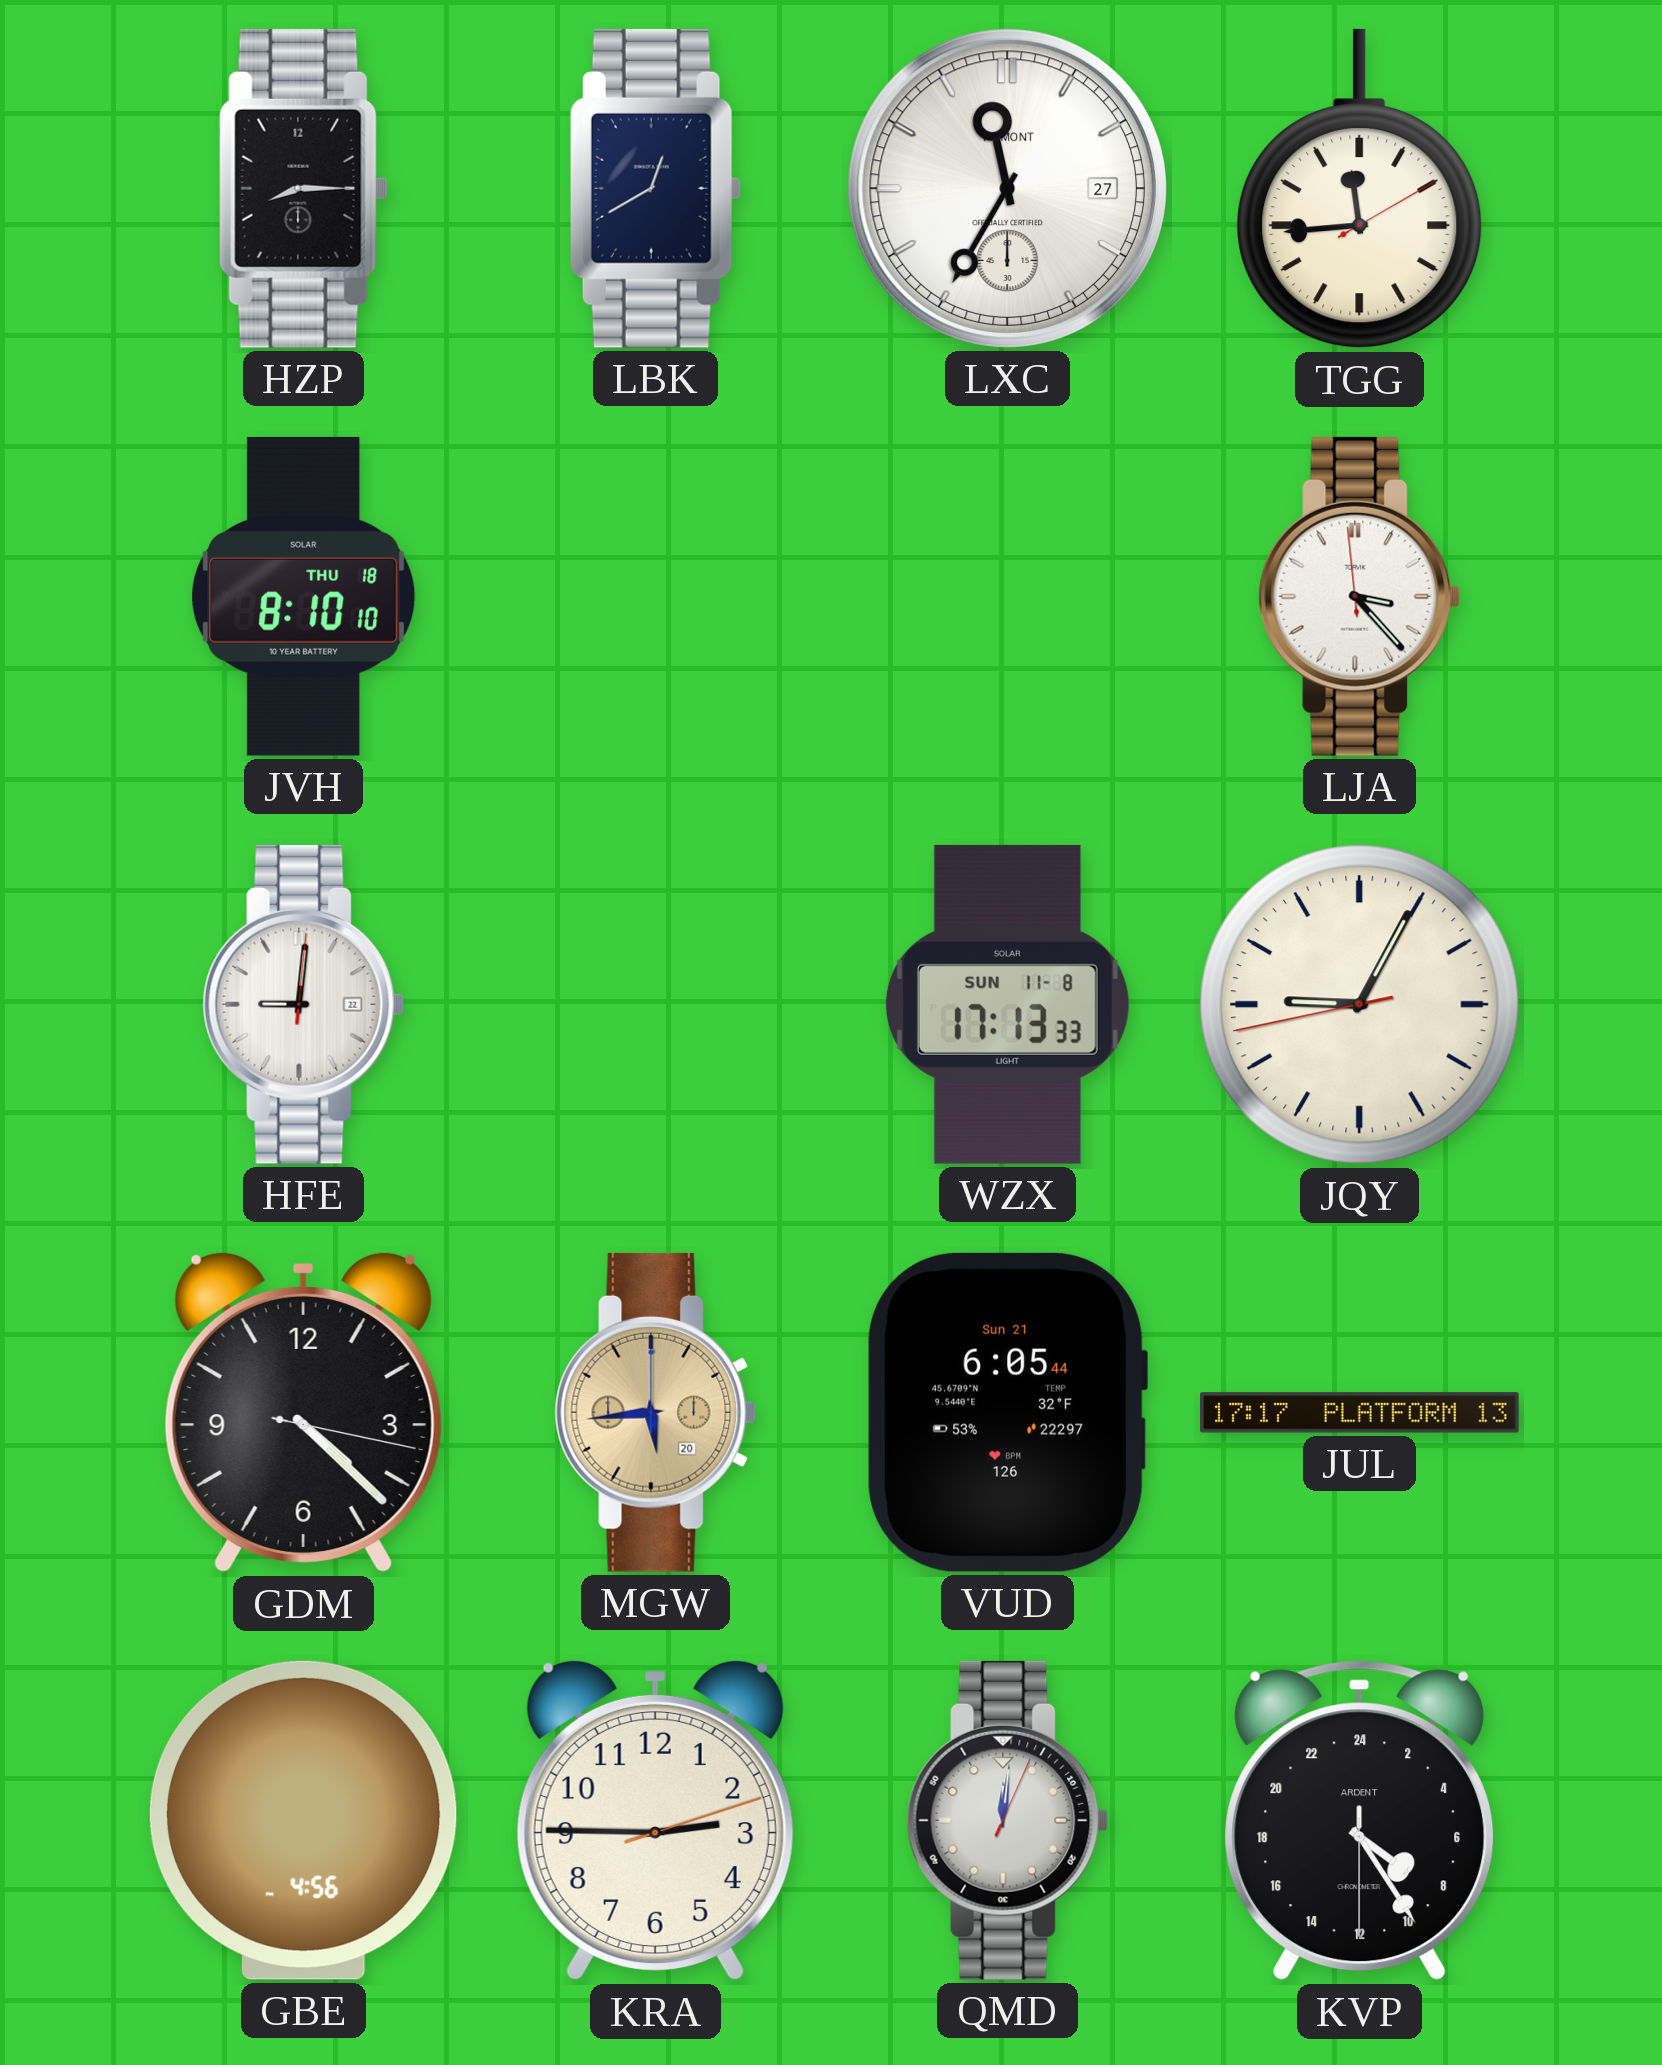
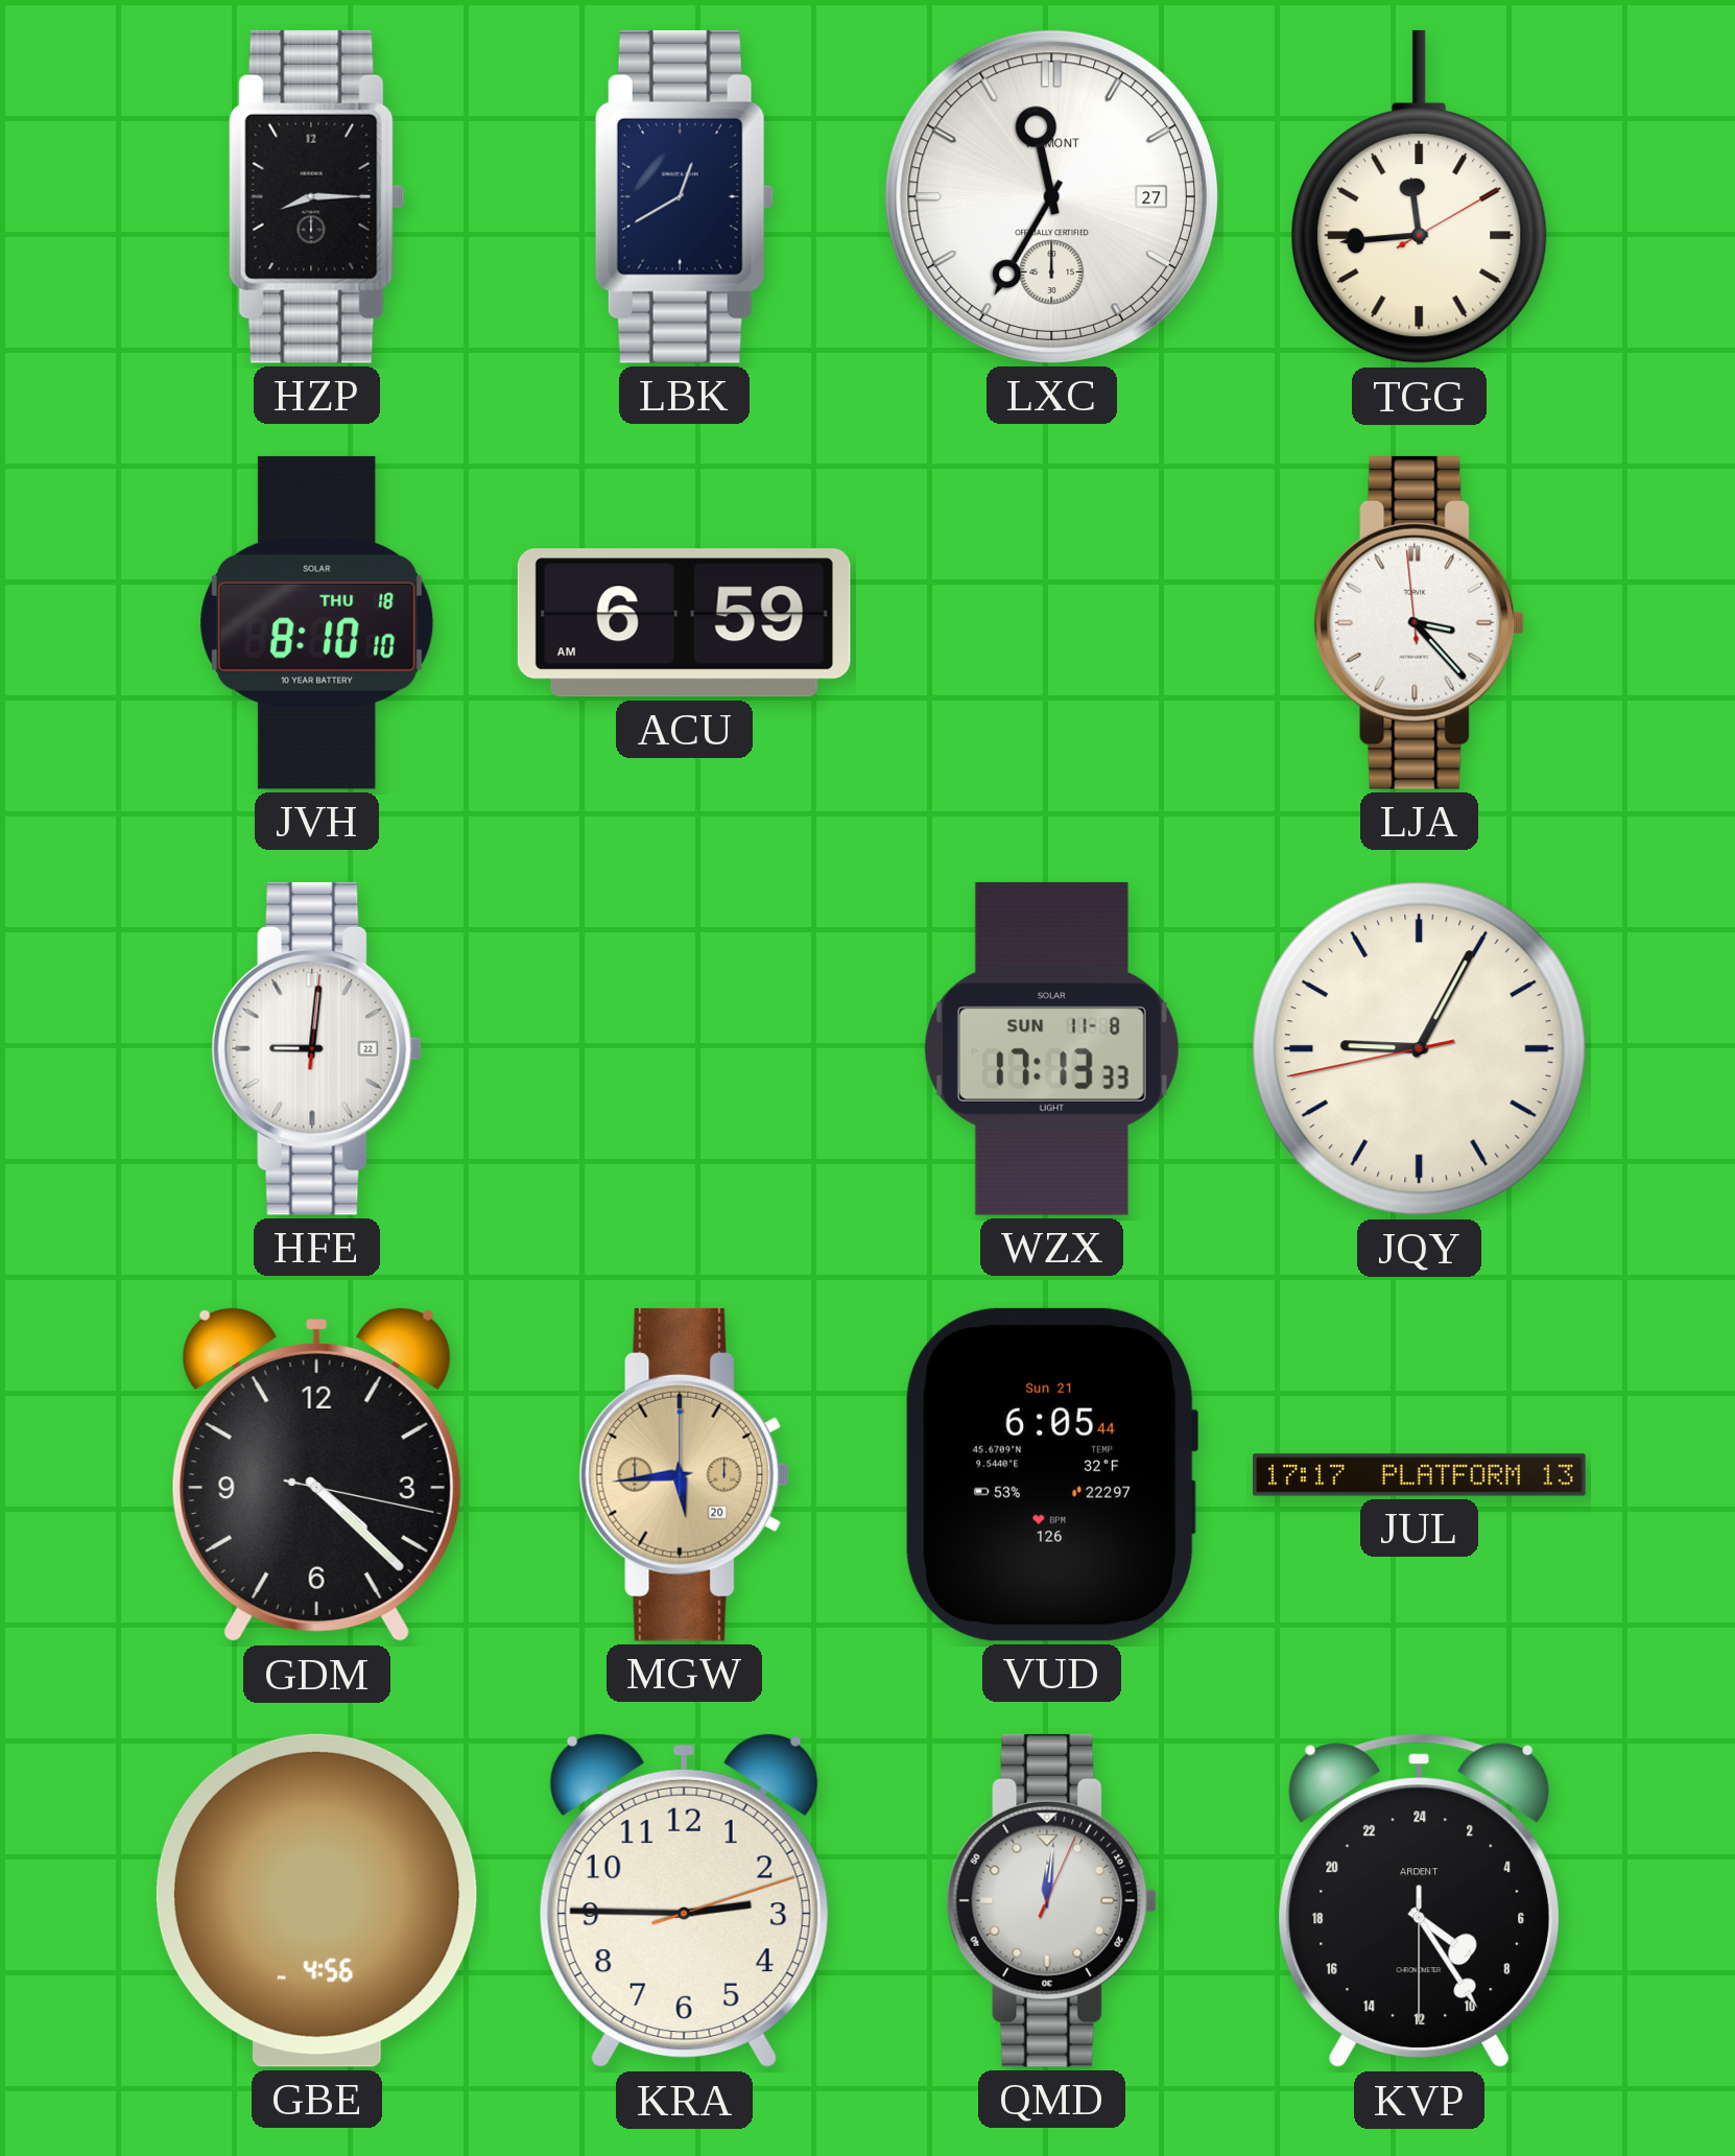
ACU: none -> 6:59 (684, 623)
